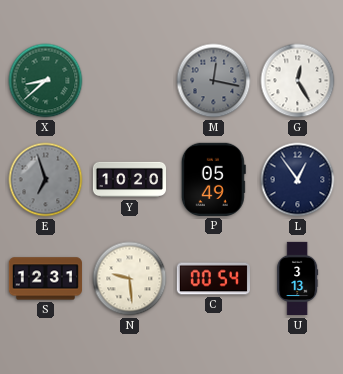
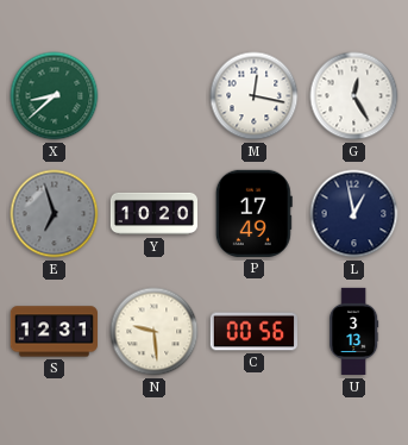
M dial: grey -> white (255, 96)
P: 05:49 -> 17:49 (253, 213)
L: 12:54 -> 12:58 (354, 214)
C: 00:54 -> 00:56 (253, 332)
